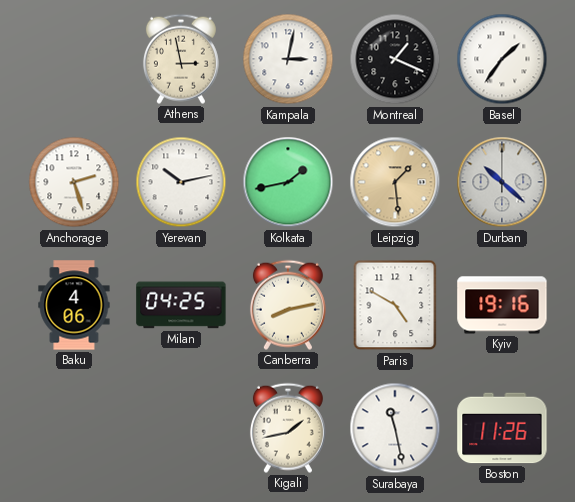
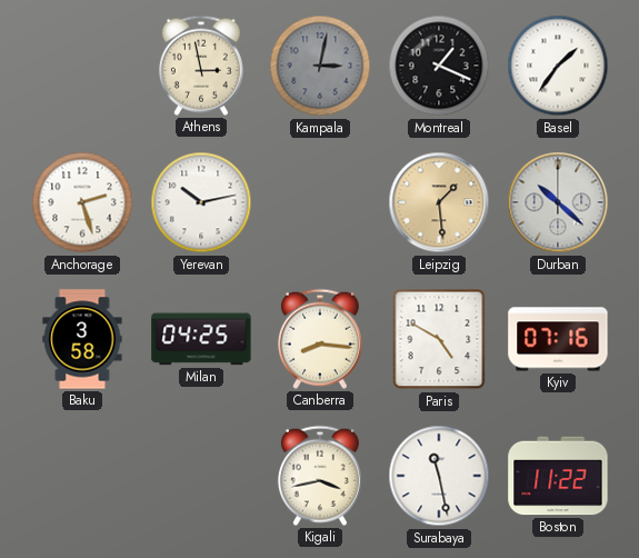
Kampala dial: white -> grey (320, 66)
Kolkata: 1:43 -> none (288, 182)
Baku: 4:06 -> 3:58 (82, 339)
Canberra: 8:13 -> 8:16 (320, 339)
Kyiv: 19:16 -> 07:16 (558, 339)
Kigali: 1:43 -> 3:43 (320, 476)
Boston: 11:26 -> 11:22 (558, 476)
